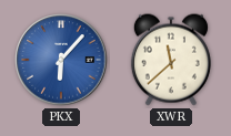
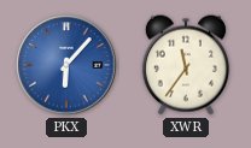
XWR: 11:38 -> 11:36 (186, 65)
